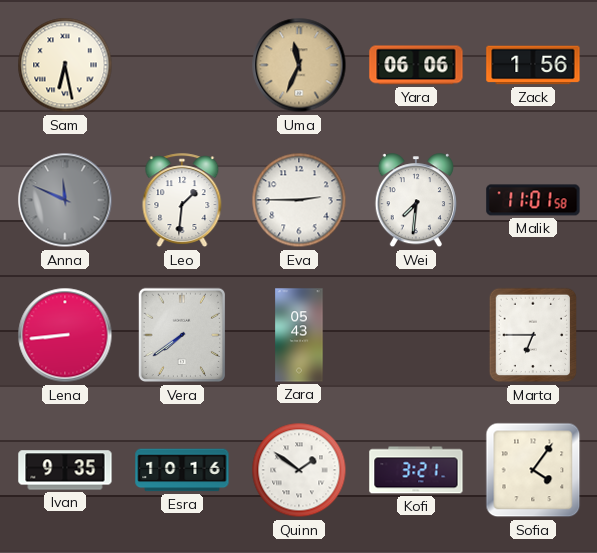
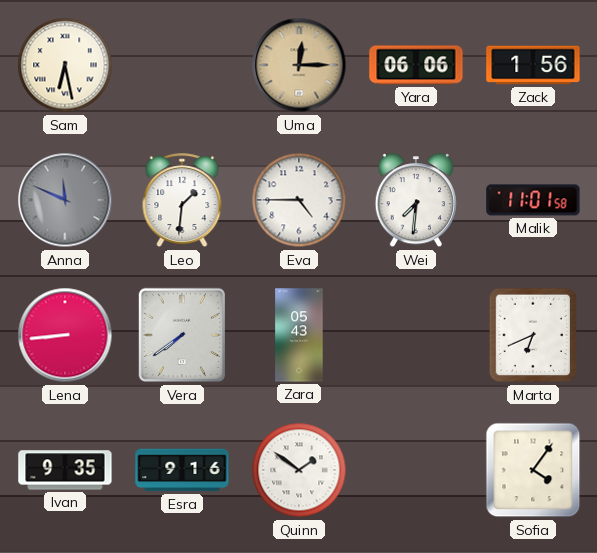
Uma: 11:34 -> 12:15 (299, 65)
Eva: 2:45 -> 4:45 (299, 200)
Marta: 6:45 -> 6:41 (533, 335)
Esra: 10:16 -> 9:16 (182, 470)
Kofi: 3:21 -> none (416, 470)
